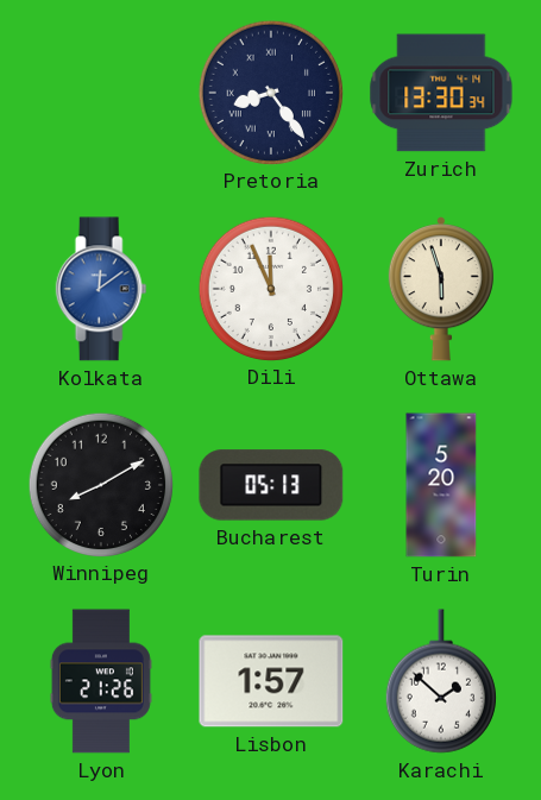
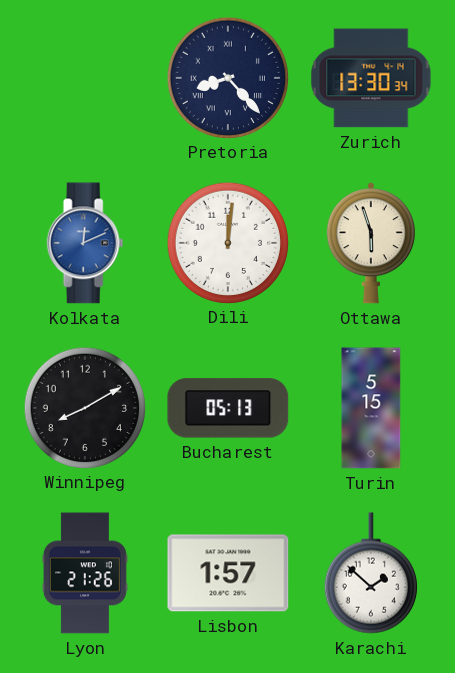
Pretoria: 8:24 -> 8:23 (227, 77)
Kolkata: 12:09 -> 12:11 (85, 243)
Dili: 11:56 -> 12:01 (227, 242)
Turin: 5:20 -> 5:15 (371, 408)
